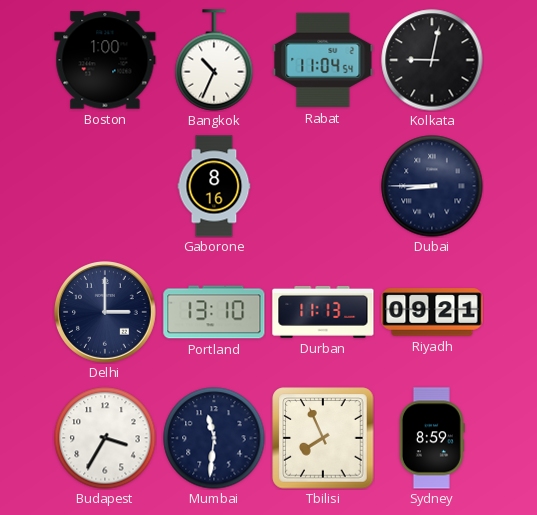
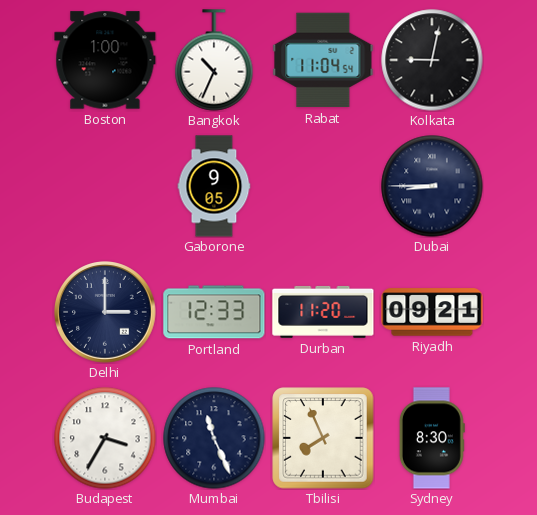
Gaborone: 8:16 -> 9:05 (214, 186)
Portland: 13:10 -> 12:33 (214, 312)
Durban: 11:13 -> 11:20 (323, 312)
Mumbai: 11:31 -> 11:26 (214, 438)
Sydney: 8:59 -> 8:30 (432, 438)
